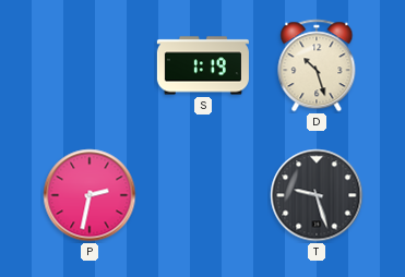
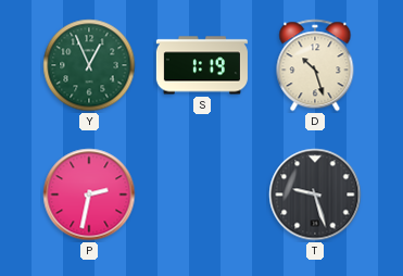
Y: none -> 12:56 (89, 65)
